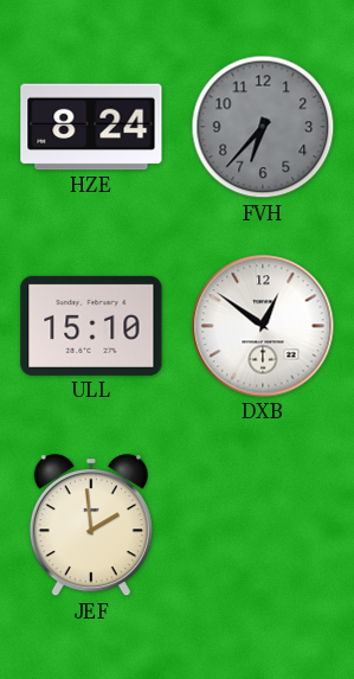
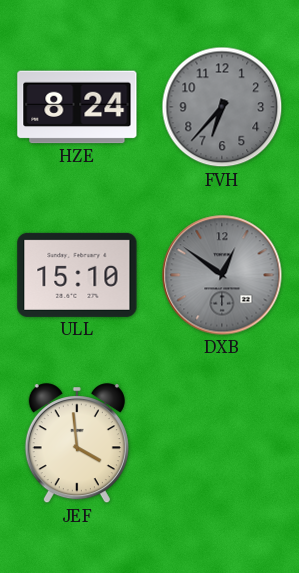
DXB dial: white -> grey (222, 275)
JEF: 1:59 -> 3:59 (77, 444)
